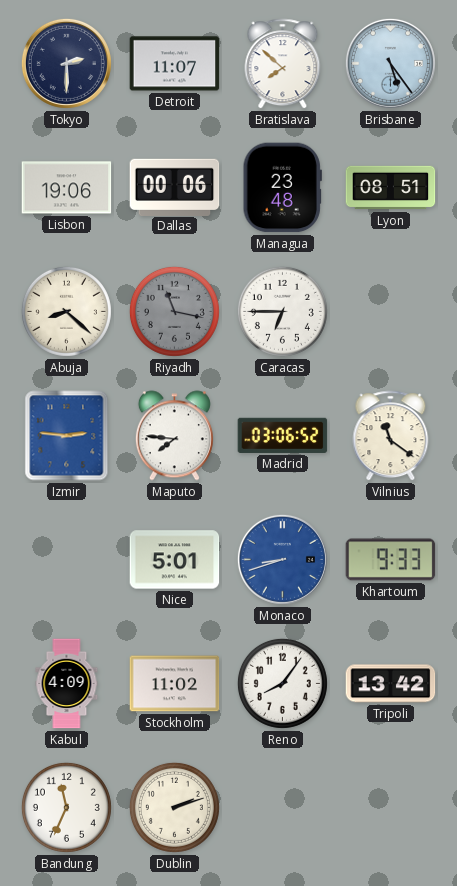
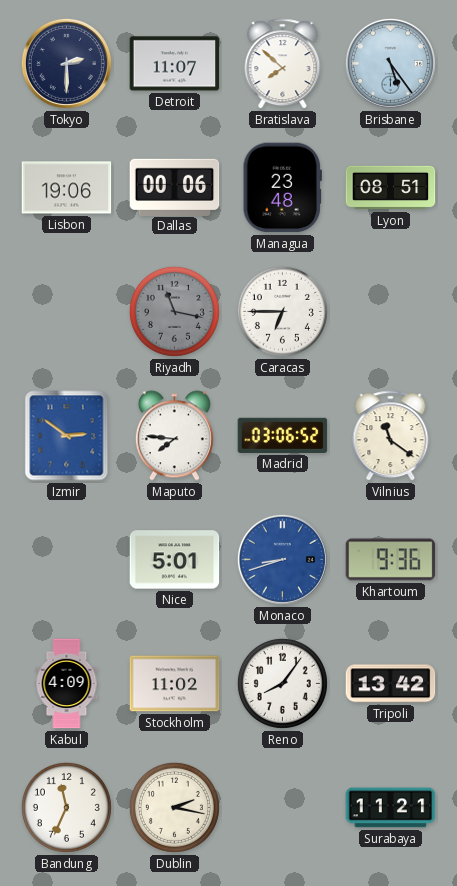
Abuja: 8:22 -> none (66, 311)
Izmir: 2:46 -> 2:51 (67, 436)
Khartoum: 9:33 -> 9:36 (391, 560)
Dublin: 2:12 -> 2:17 (174, 807)
Surabaya: none -> 11:21 (391, 808)
